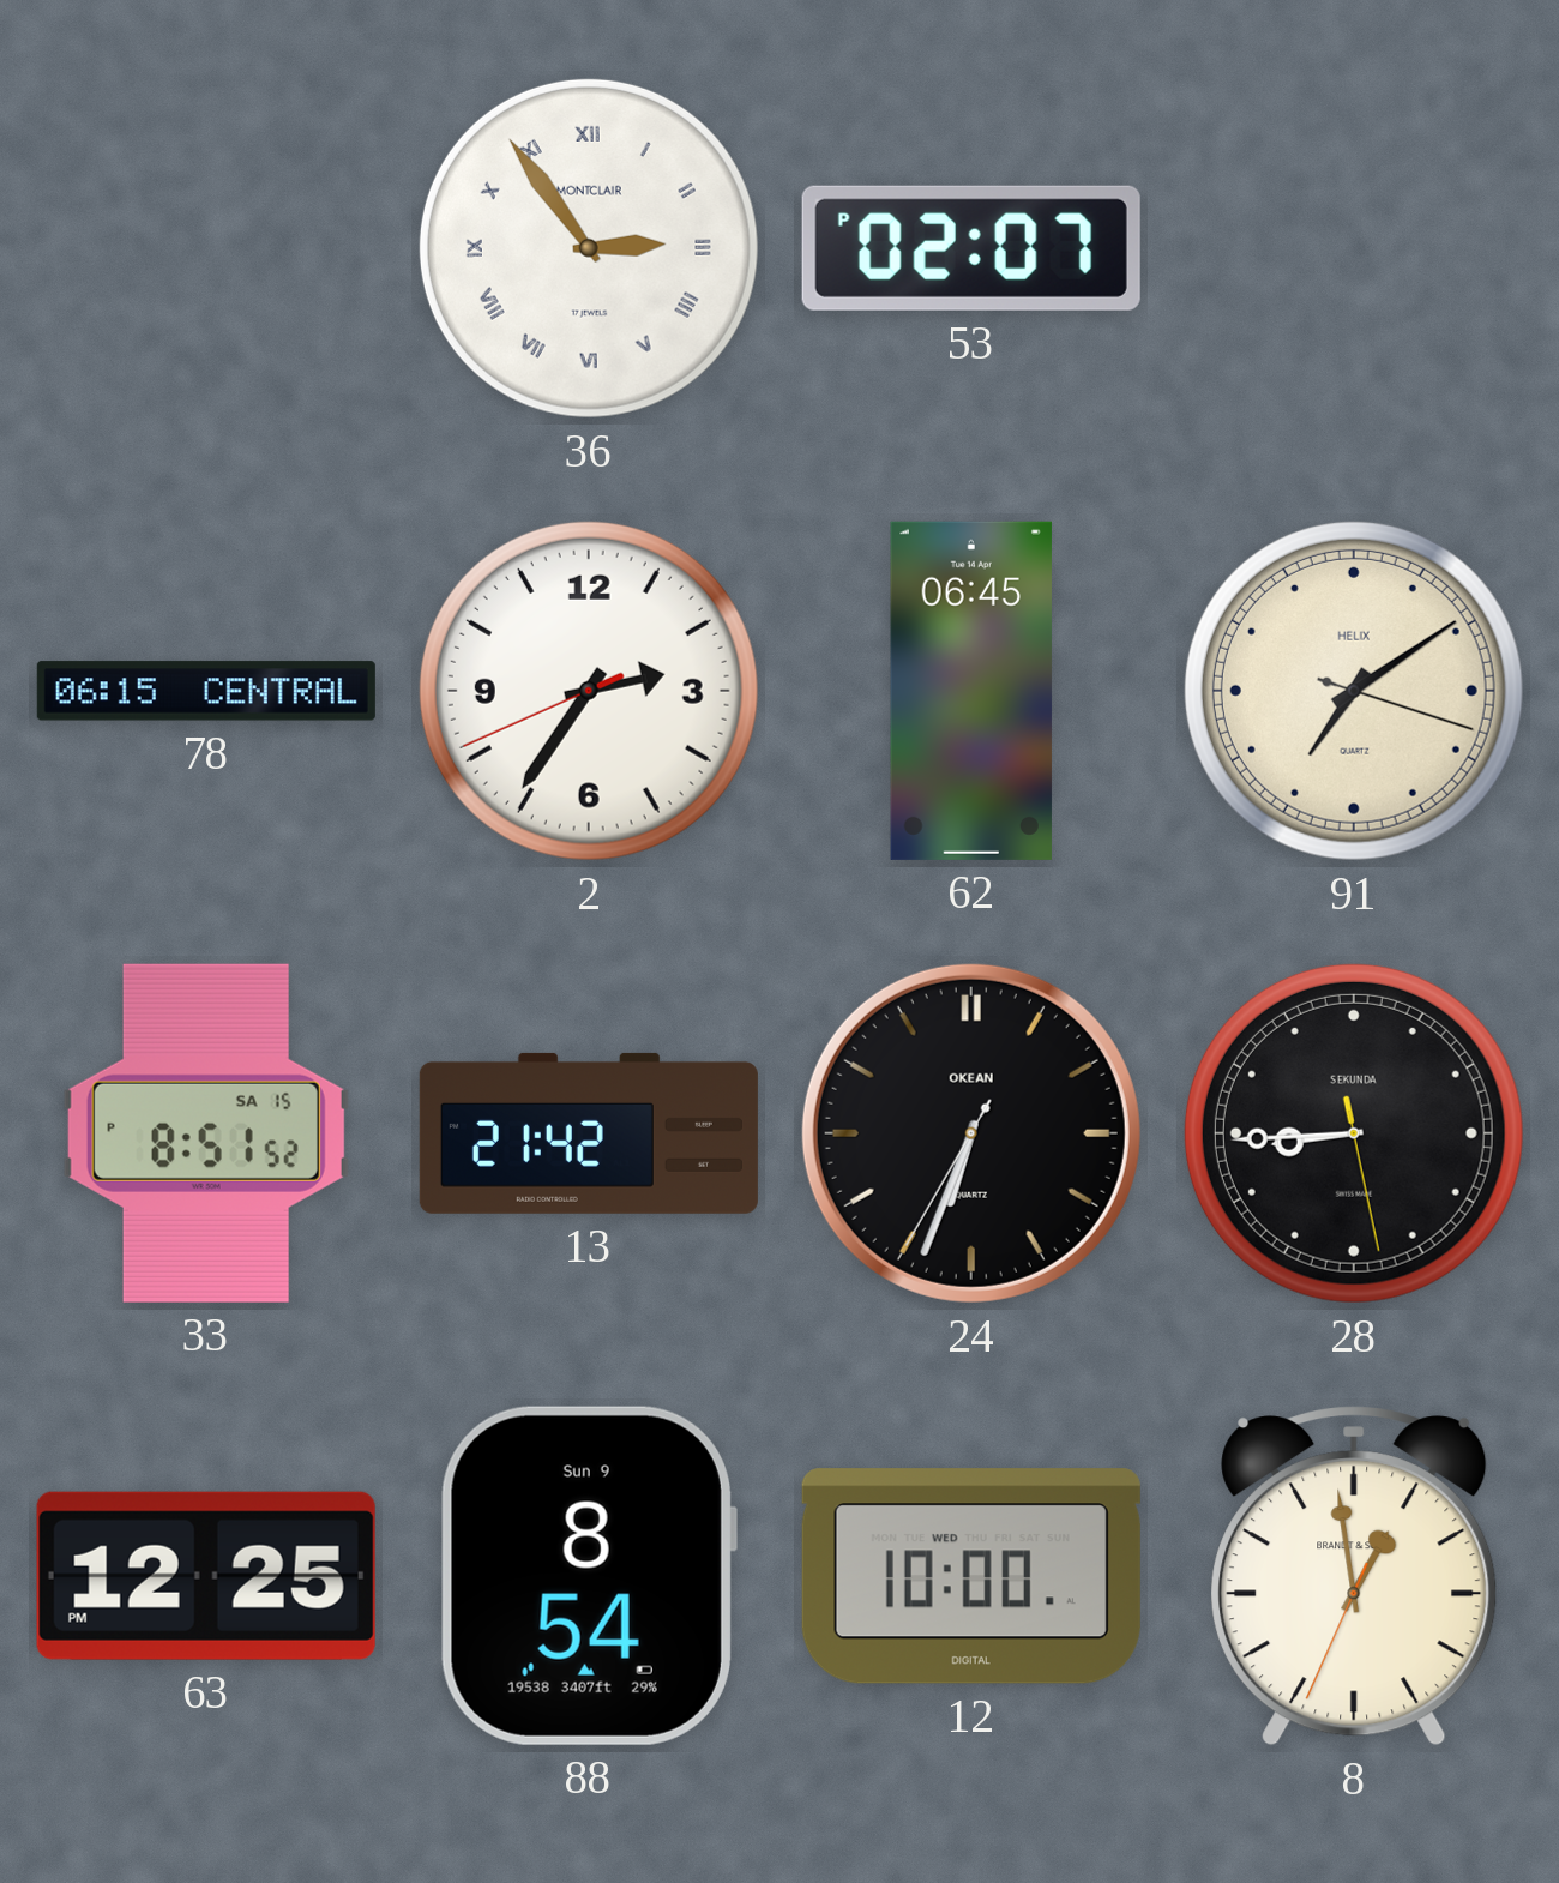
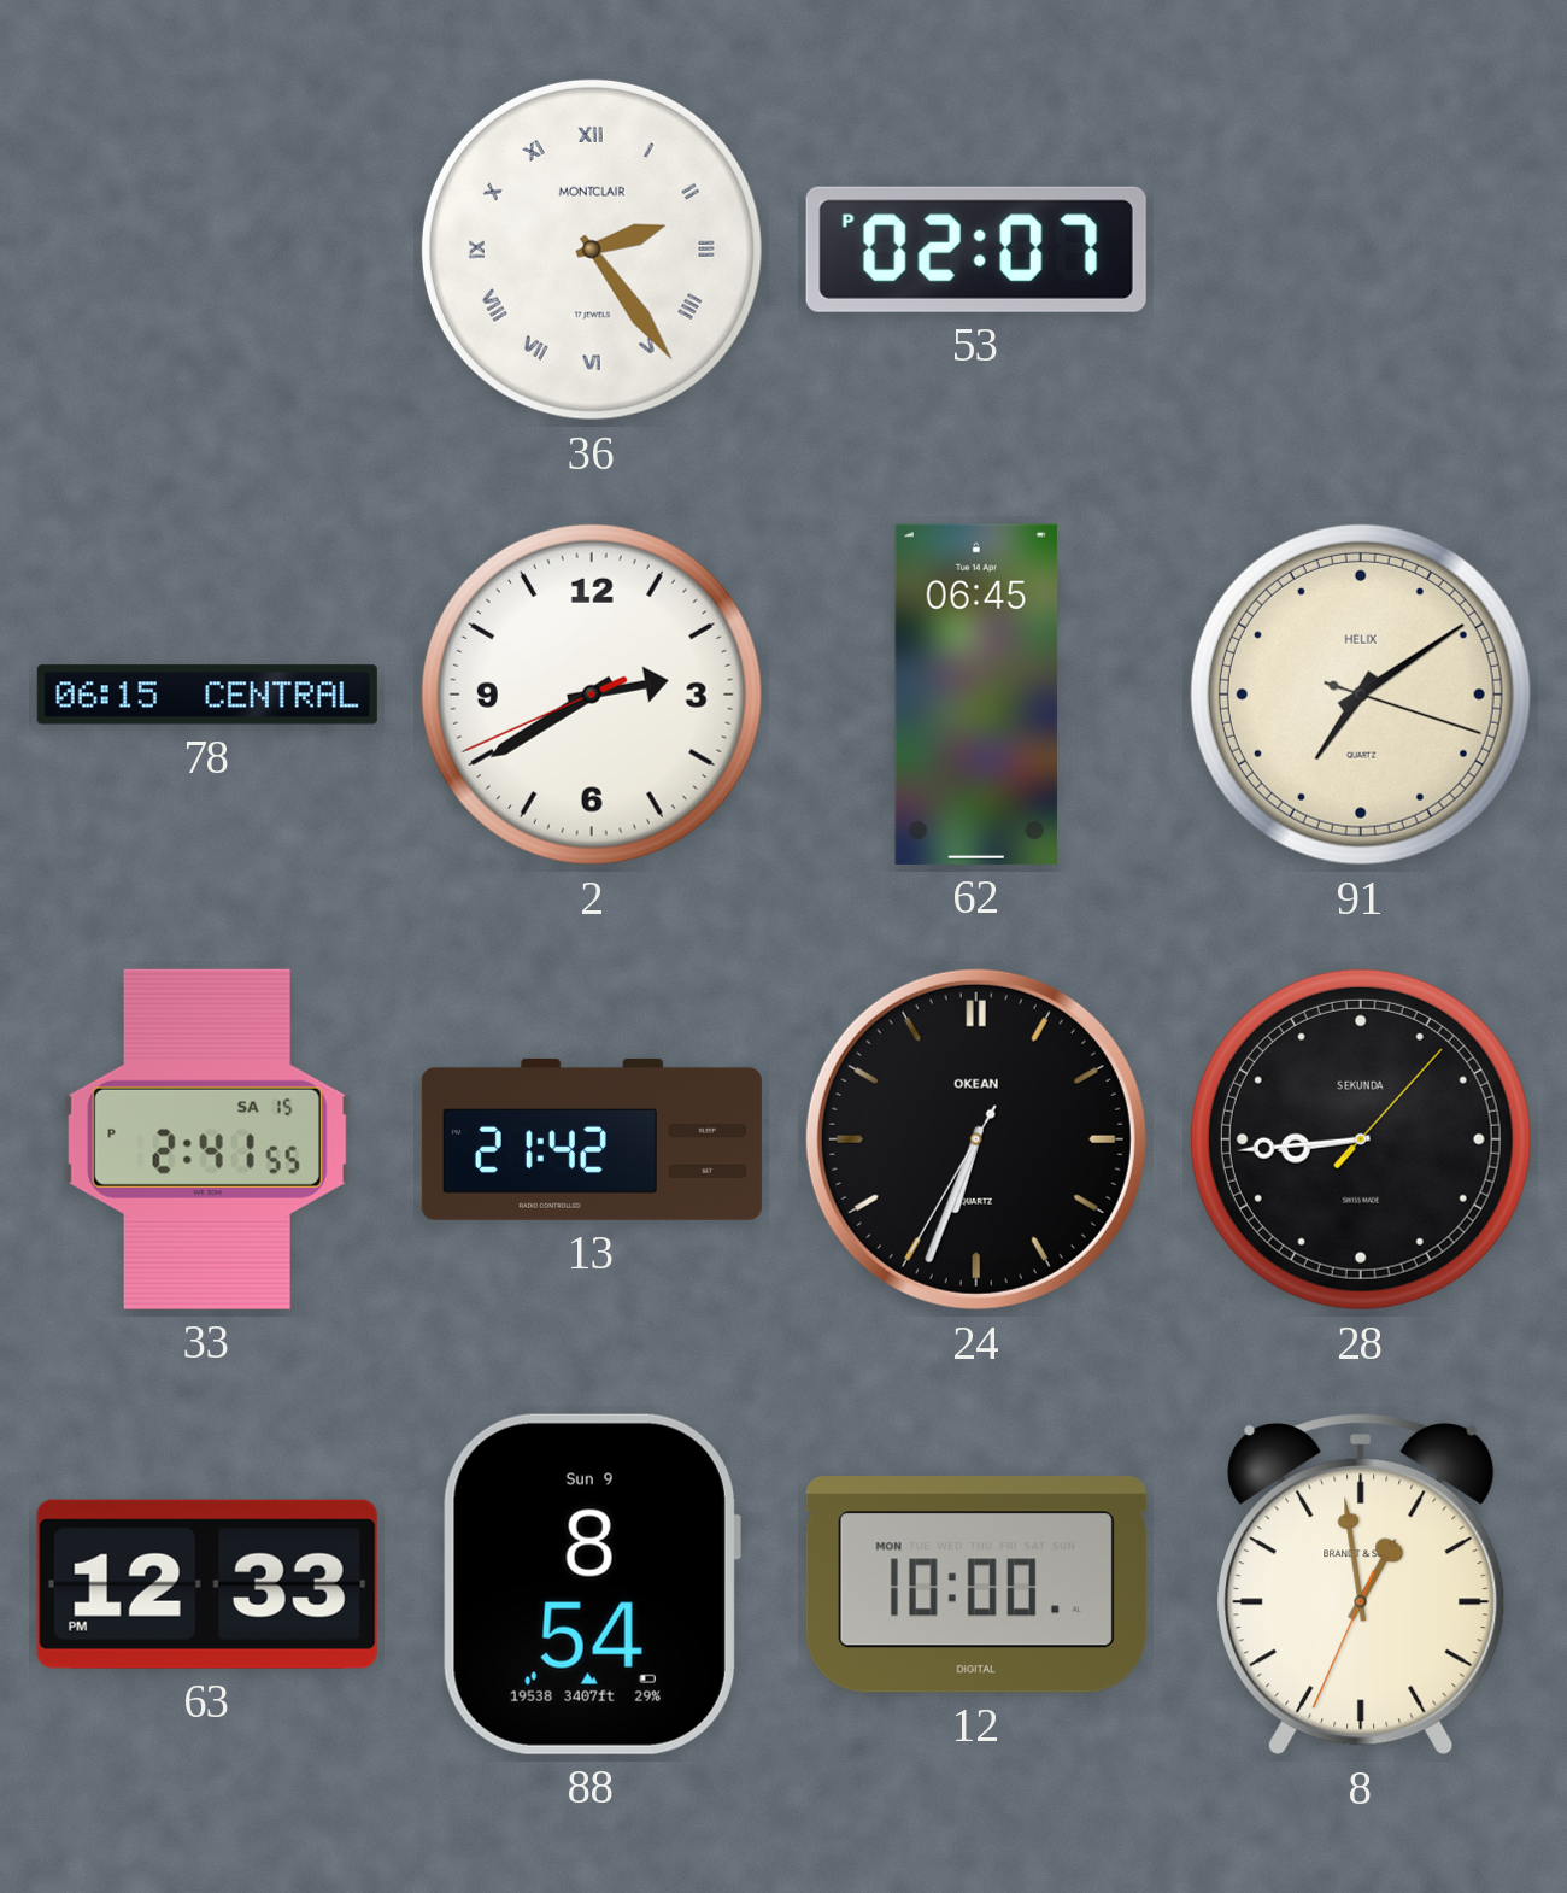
36: 2:54 -> 2:24 (592, 250)
2: 2:35 -> 2:39 (592, 695)
33: 8:51 -> 2:41 (207, 1139)
28: 8:44:28 -> 8:44:07 (1361, 1139)
63: 12:25 -> 12:33 (207, 1584)
12 date: WED -> MON (976, 1584)
